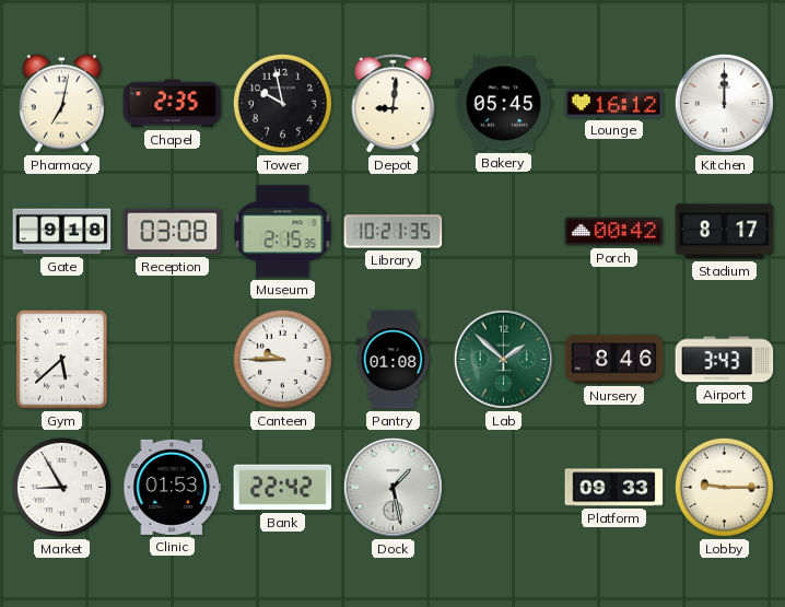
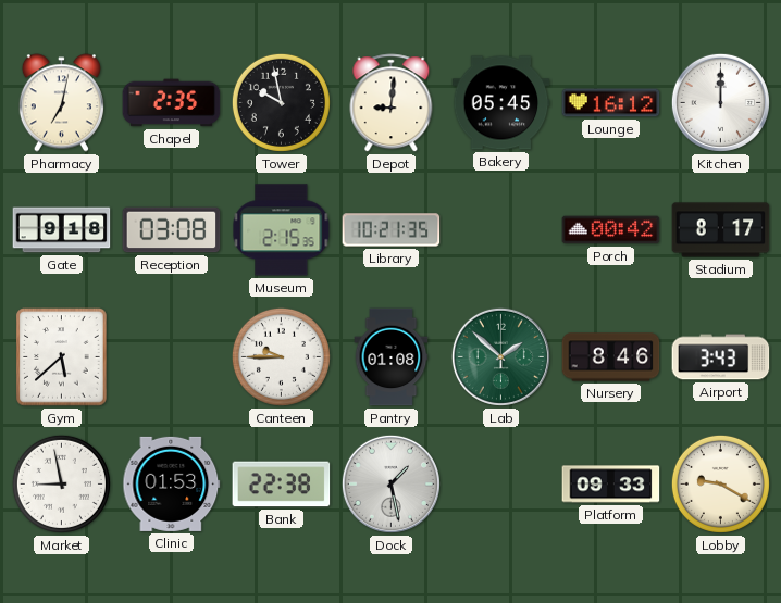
Market: 8:55 -> 8:58 (61, 483)
Bank: 22:42 -> 22:38 (282, 485)
Lobby: 9:15 -> 9:20 (720, 483)
